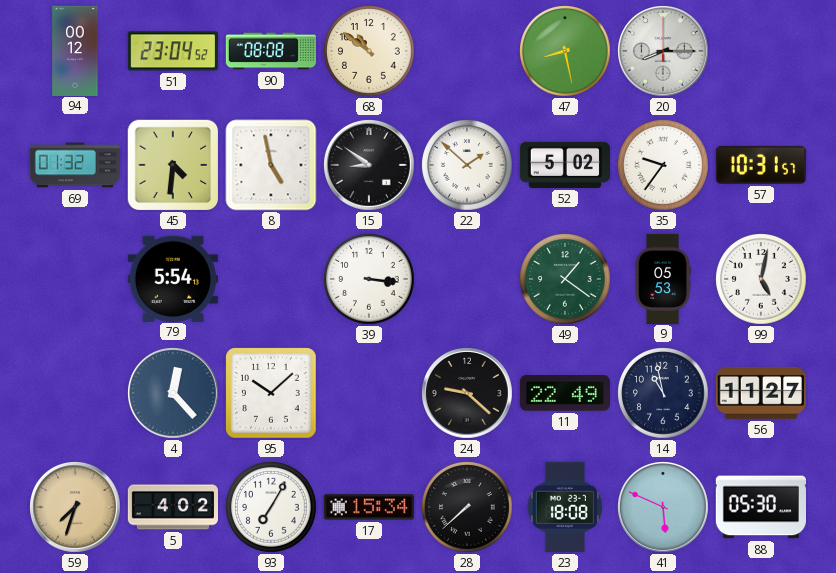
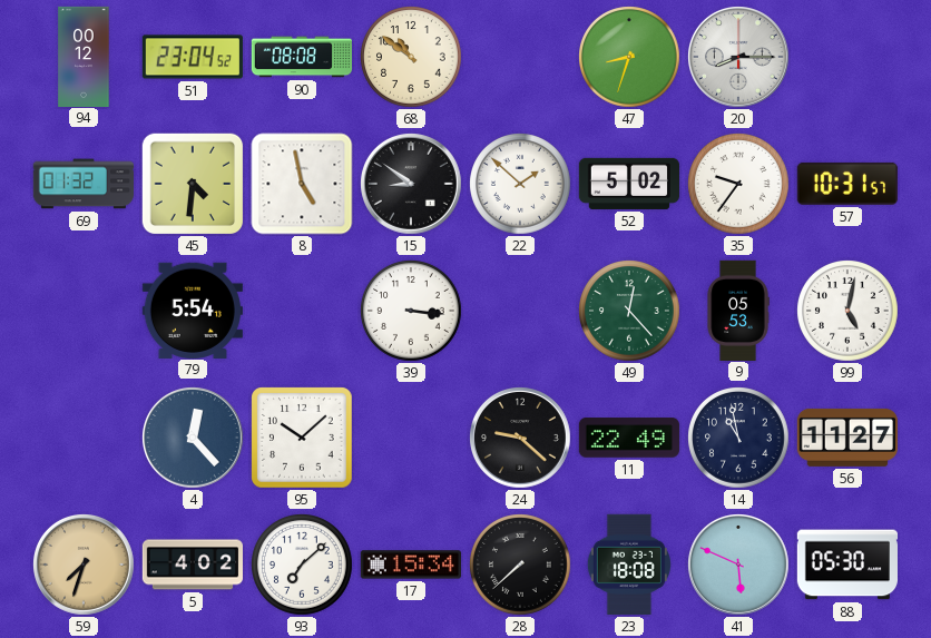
47: 8:28 -> 8:33 (630, 58)
49: 1:21 -> 12:23 (630, 312)
93: 7:05 -> 7:08 (303, 566)
